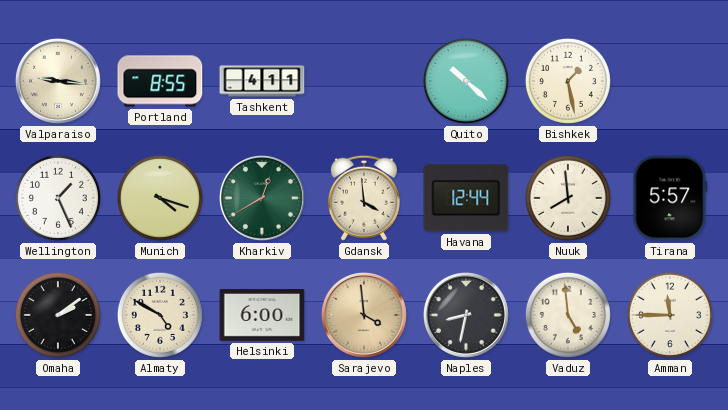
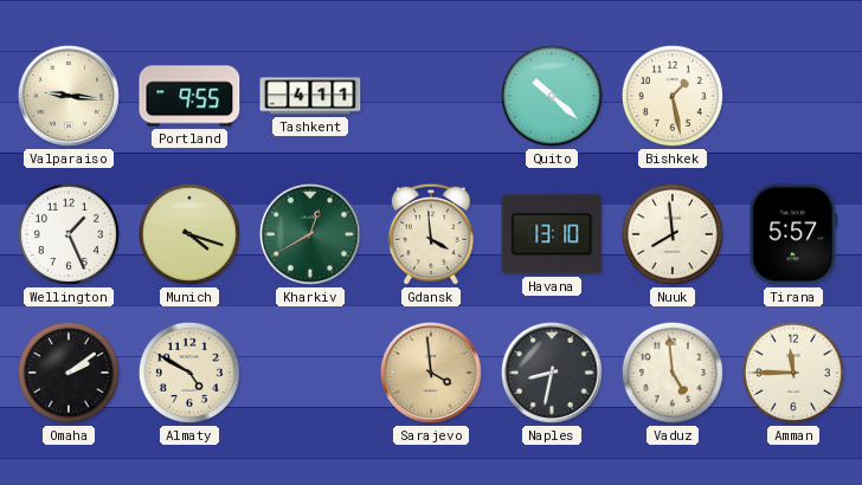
Portland: 8:55 -> 9:55 (189, 96)
Havana: 12:44 -> 13:10 (552, 234)
Helsinki: 6:00 -> none (262, 316)
